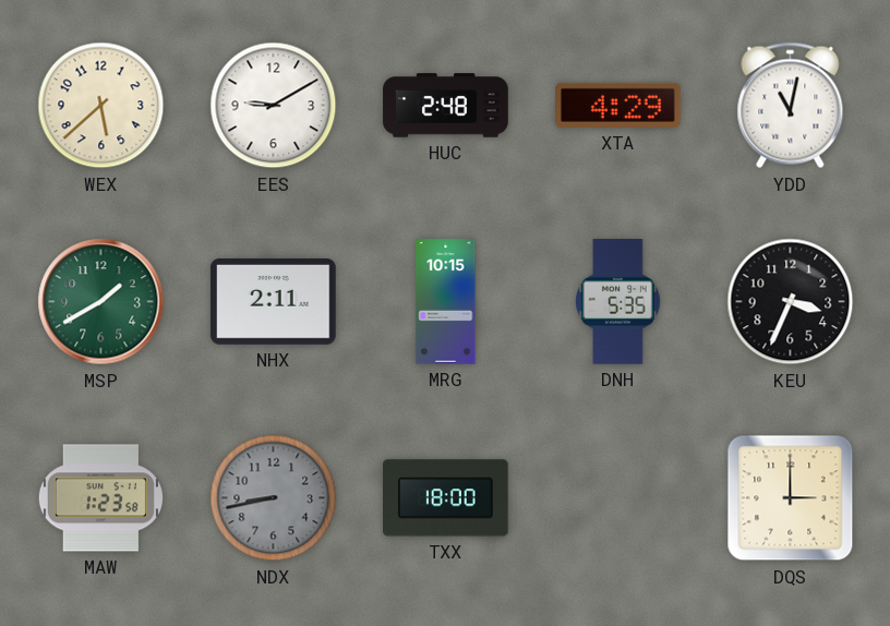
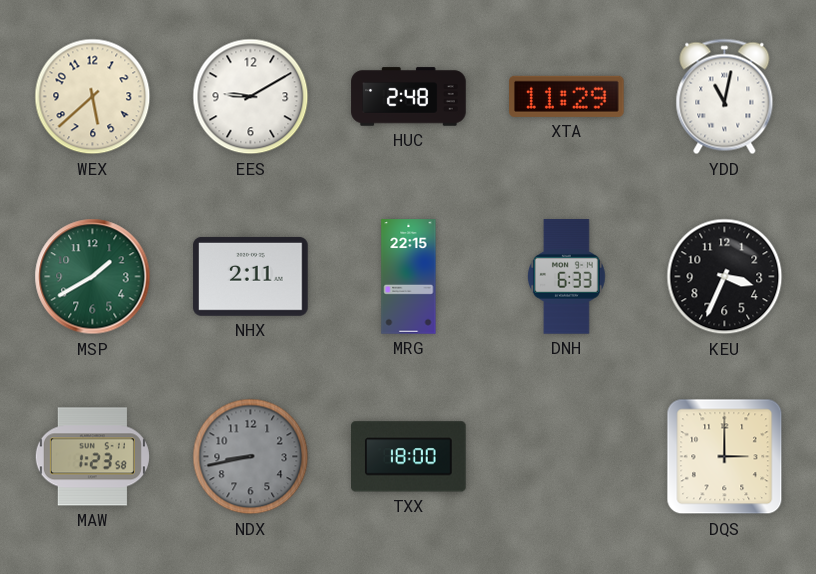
XTA: 4:29 -> 11:29 (567, 96)
MRG: 10:15 -> 22:15 (409, 277)
DNH: 5:35 -> 6:33 (567, 277)
